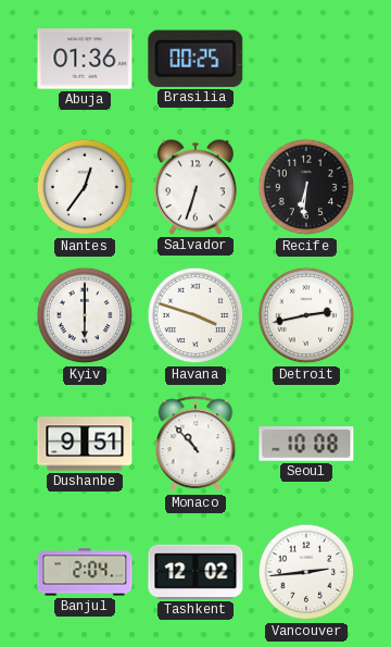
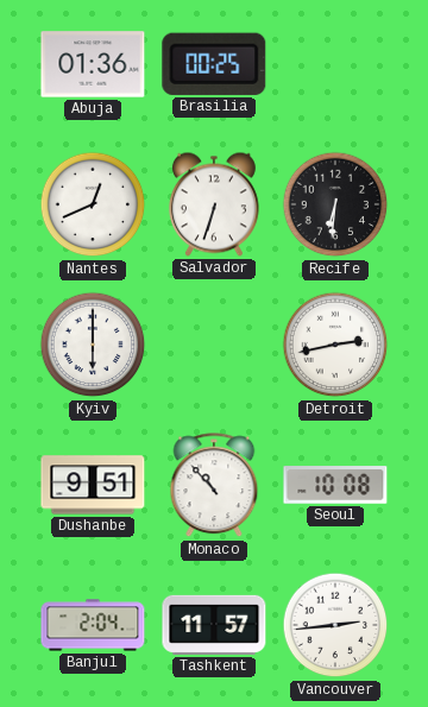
Nantes: 12:36 -> 12:41 (93, 204)
Havana: 3:48 -> none (195, 315)
Tashkent: 12:02 -> 11:57 (214, 625)
